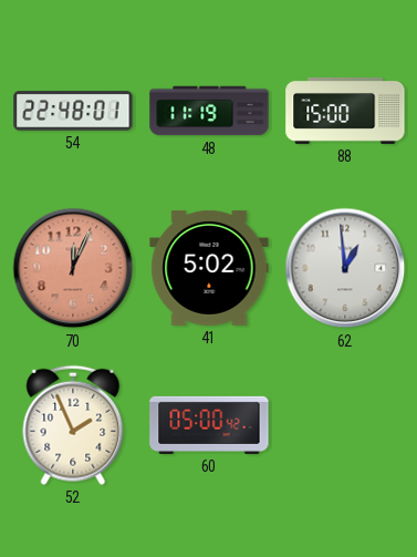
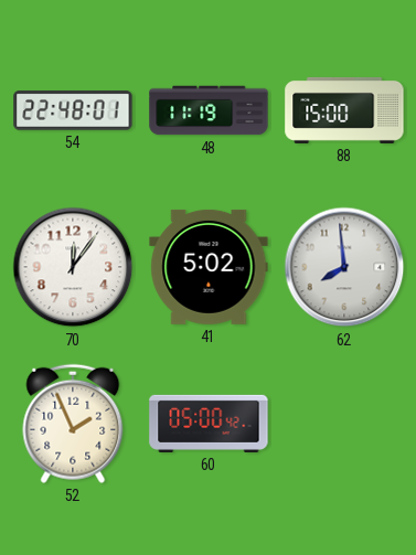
70: 12:04 -> 12:06 (73, 267)
70 dial: salmon -> white (73, 267)
62: 12:59 -> 7:59 (344, 267)
